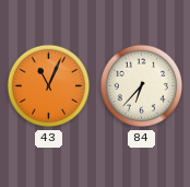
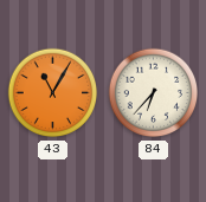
43: 11:04 -> 11:05 (53, 93)
